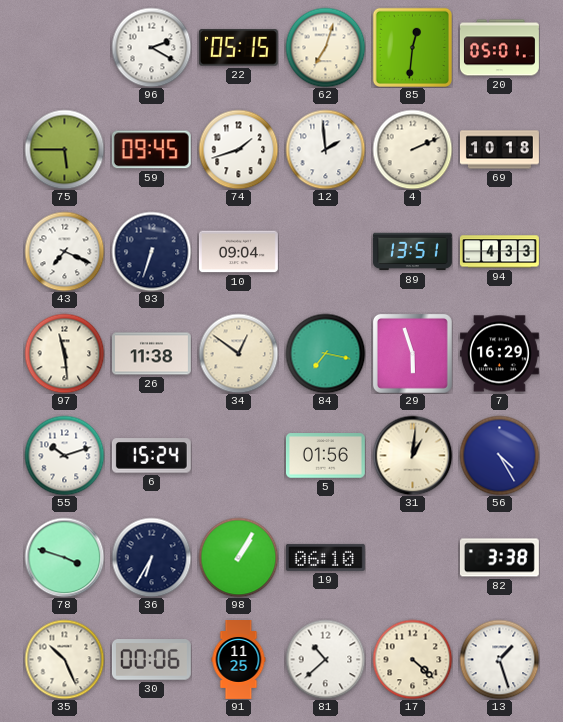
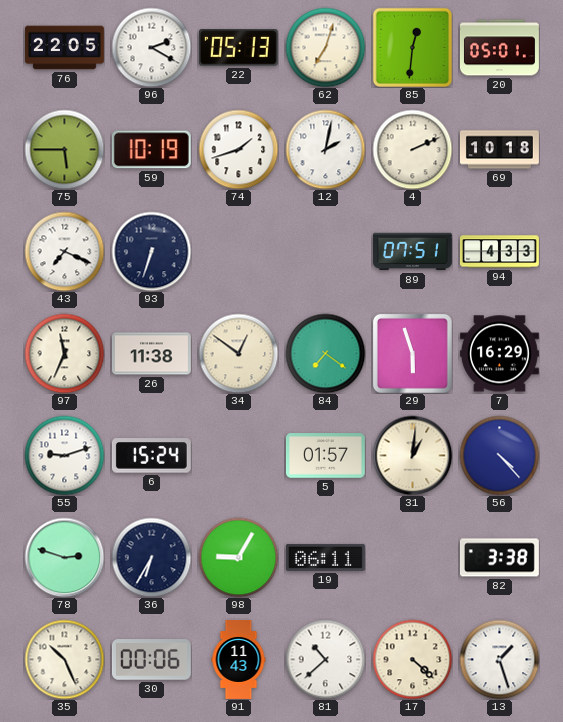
76: none -> 22:05 (65, 48)
22: 05:15 -> 05:13 (238, 48)
59: 09:45 -> 10:19 (151, 150)
12: 1:59 -> 2:02 (325, 149)
10: 09:04 -> none (238, 252)
89: 13:51 -> 07:51 (412, 252)
97: 11:29 -> 11:34 (64, 353)
84: 7:17 -> 7:21 (325, 353)
55: 10:12 -> 9:12 (64, 455)
5: 01:56 -> 01:57 (325, 456)
56: 4:25 -> 4:23 (499, 455)
78: 3:48 -> 2:48 (64, 557)
98: 1:05 -> 9:05 (238, 557)
19: 06:10 -> 06:11 (325, 557)
91: 11:25 -> 11:43 (239, 660)
